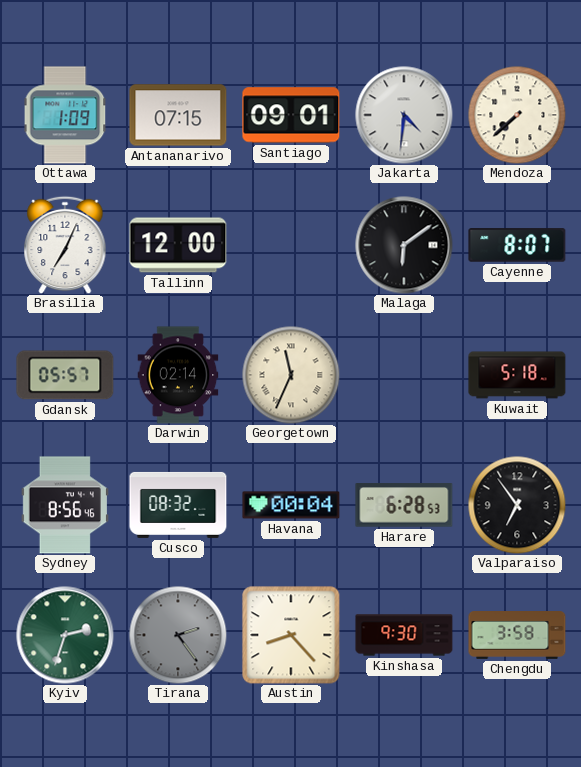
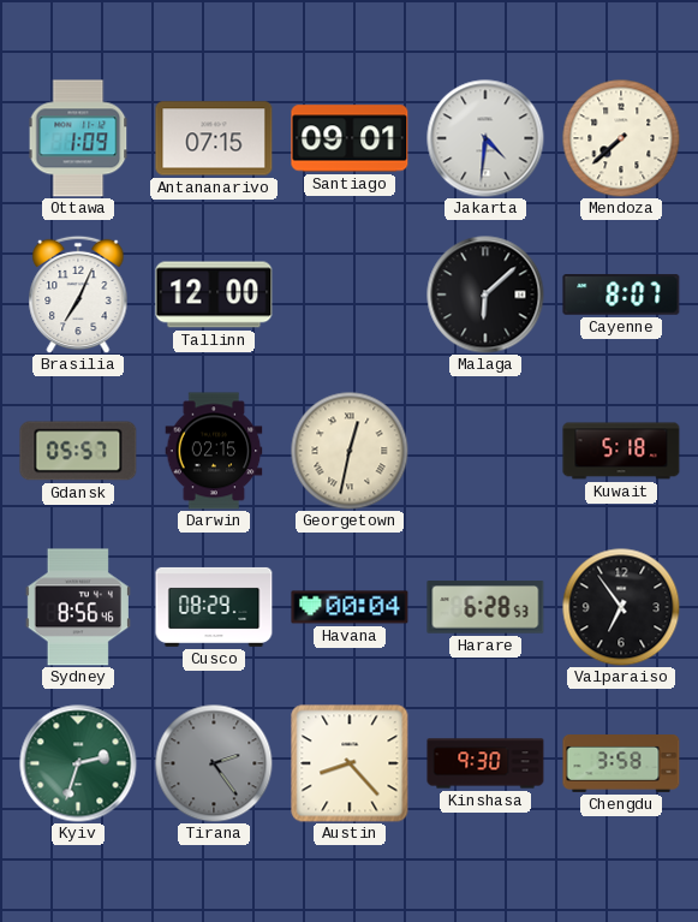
Malaga: 6:09 -> 6:08 (485, 295)
Darwin: 02:14 -> 02:15 (214, 451)
Georgetown: 11:34 -> 12:32 (350, 451)
Cusco: 08:32 -> 08:29 (214, 607)
